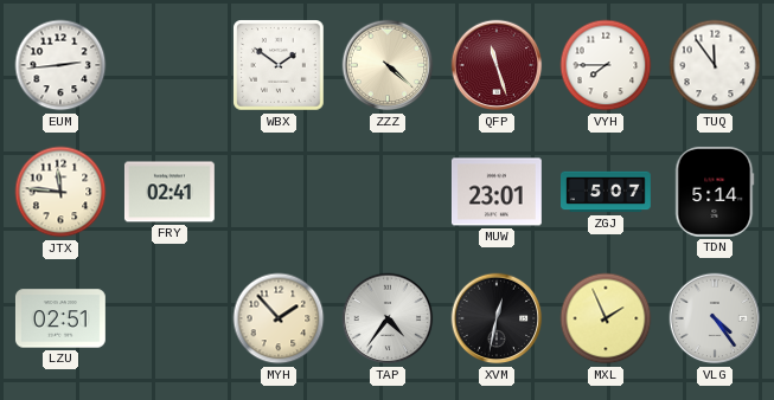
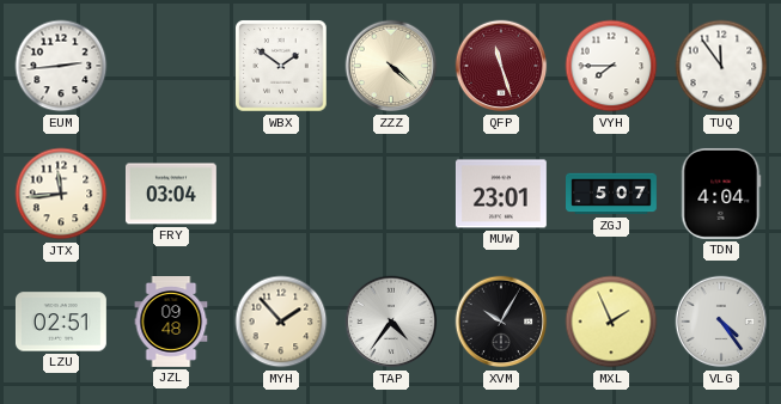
JTX: 11:46 -> 11:44 (61, 194)
FRY: 02:41 -> 03:04 (171, 194)
TDN: 5:14 -> 4:04 (721, 194)
JZL: none -> 09:48 (171, 323)
XVM: 12:32 -> 10:05 (501, 322)
